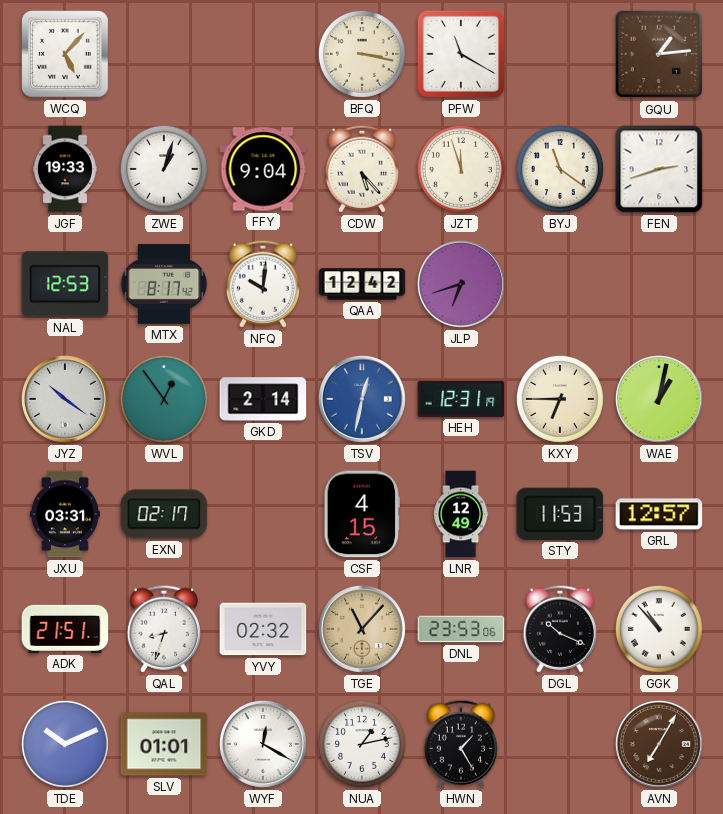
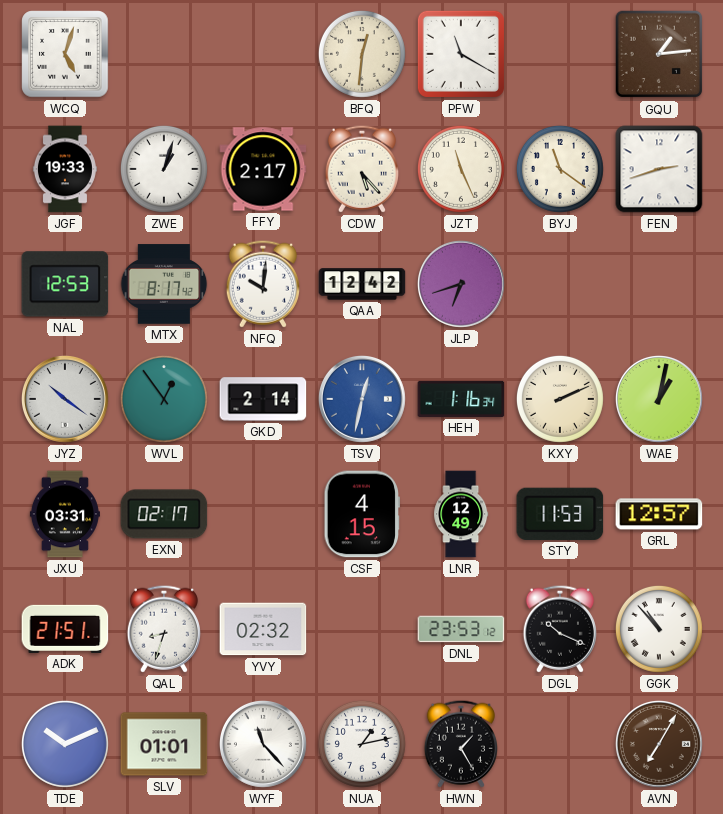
WCQ: 5:07 -> 5:03 (65, 54)
BFQ: 3:17 -> 12:31 (362, 54)
FFY: 9:04 -> 2:17 (263, 169)
JZT: 11:57 -> 11:26 (461, 169)
HEH: 12:31 -> 1:16 (461, 399)
KXY: 6:45 -> 2:11 (560, 399)
TGE: 11:07 -> none (362, 629)
DNL: 23:53:06 -> 23:53:12 (461, 629)
WYF: 12:20 -> 11:23 (263, 744)
